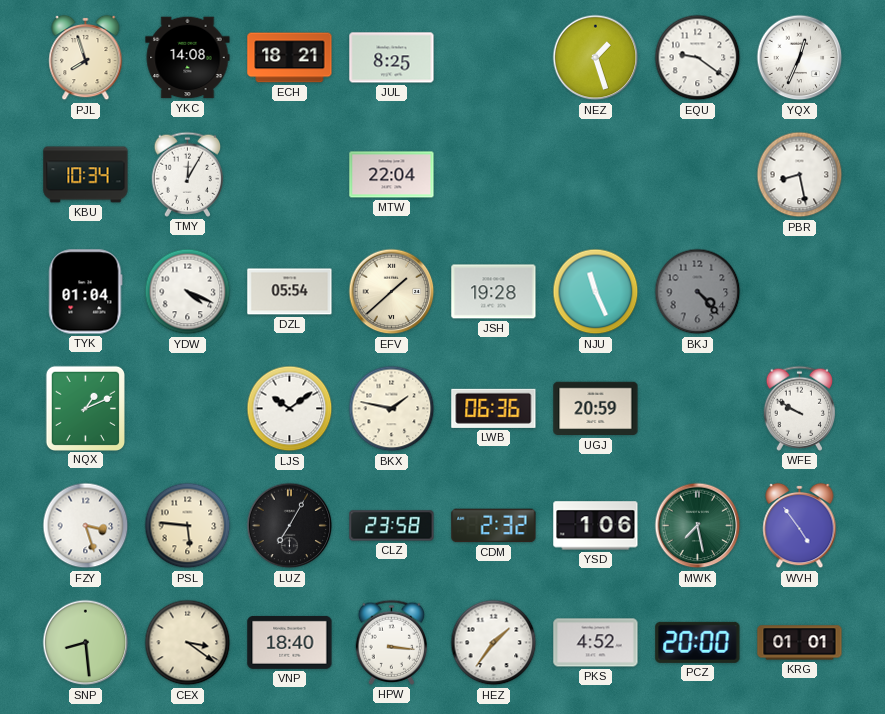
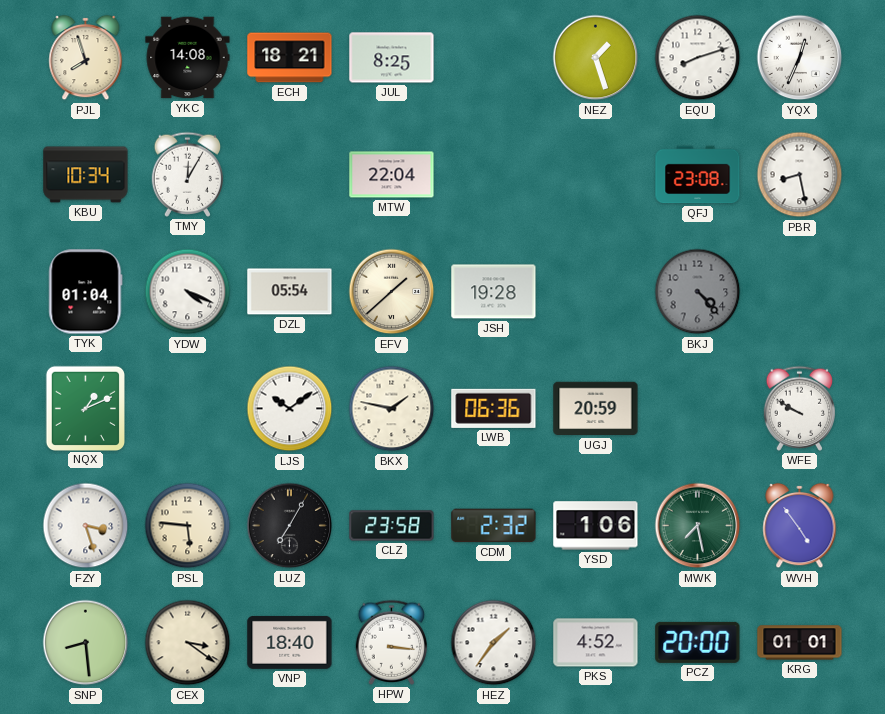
EQU: 9:21 -> 8:12 (698, 58)
QFJ: none -> 23:08 (698, 175)
NJU: 11:26 -> none (596, 292)
